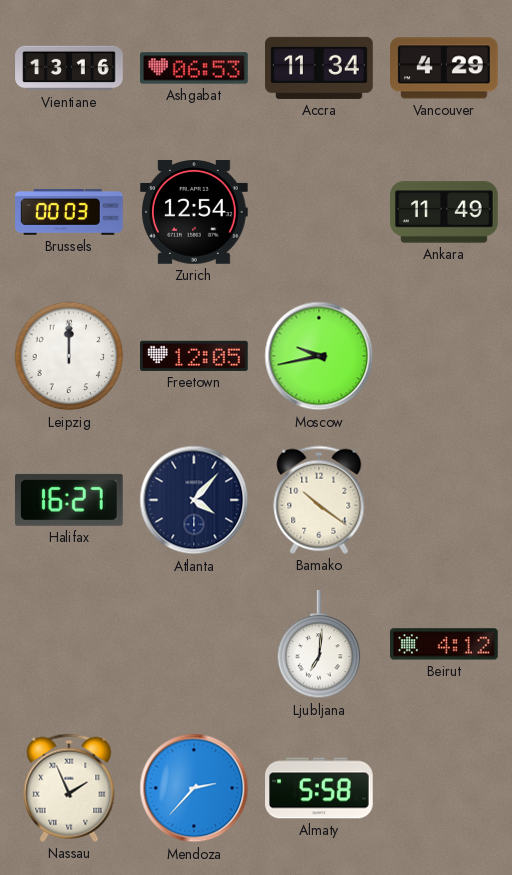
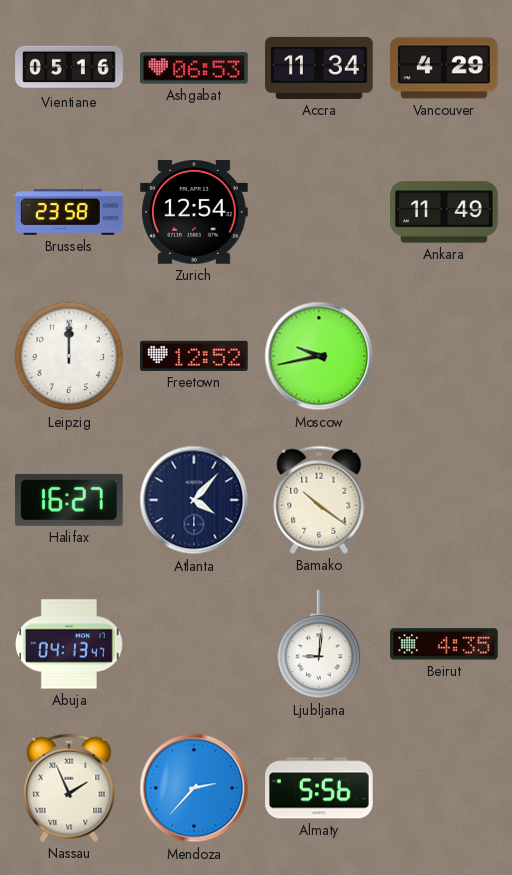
Vientiane: 13:16 -> 05:16 (69, 68)
Brussels: 00:03 -> 23:58 (69, 213)
Freetown: 12:05 -> 12:52 (195, 356)
Abuja: none -> 04:13 (69, 644)
Ljubljana: 7:01 -> 9:01 (319, 645)
Beirut: 4:12 -> 4:35 (445, 644)
Almaty: 5:58 -> 5:56 (319, 788)
